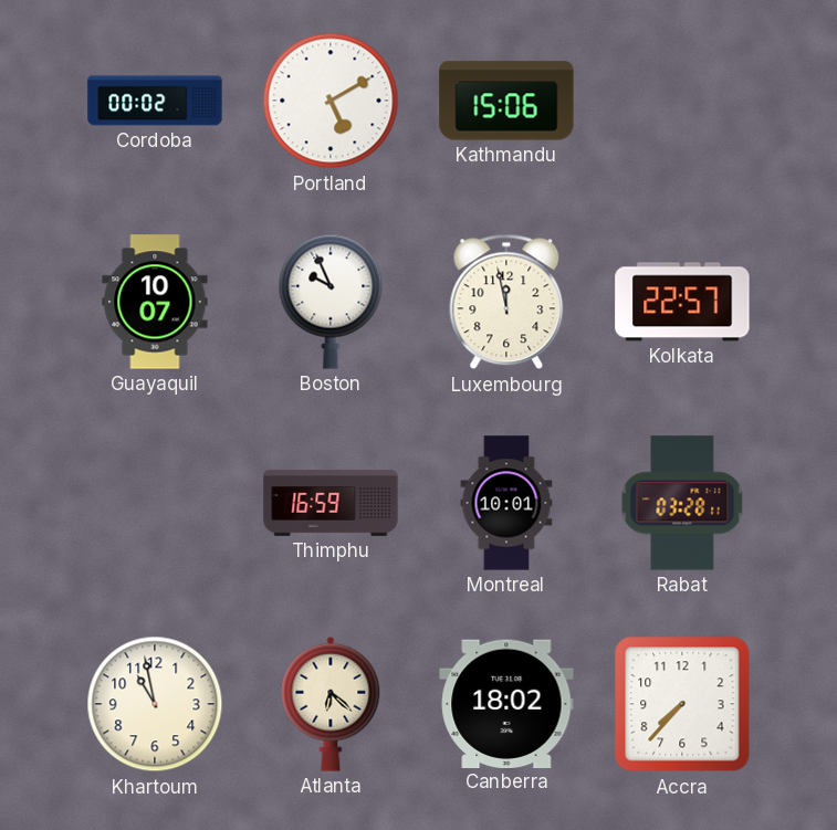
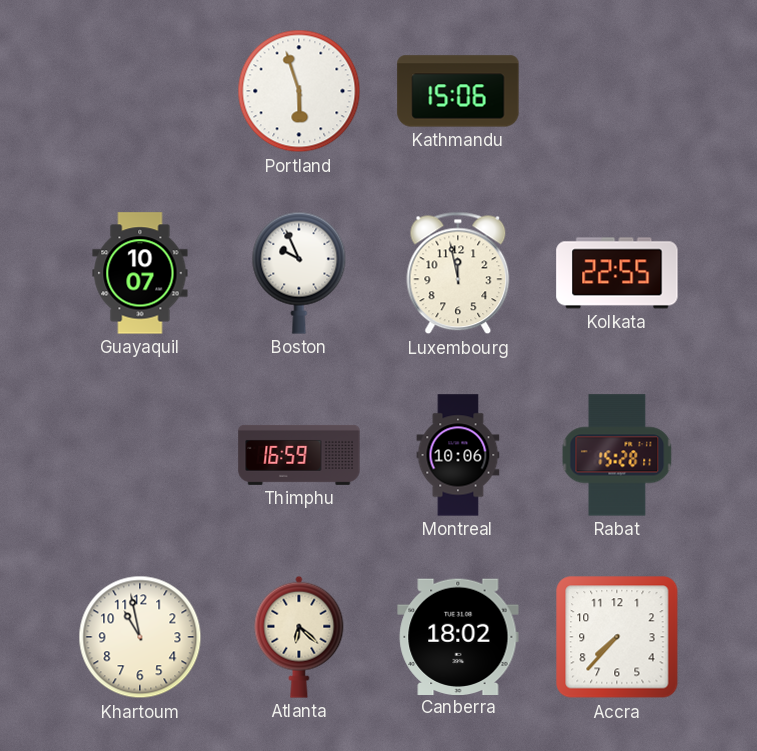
Cordoba: 00:02 -> none (155, 101)
Portland: 5:10 -> 5:57 (299, 91)
Kolkata: 22:57 -> 22:55 (617, 273)
Montreal: 10:01 -> 10:06 (458, 455)
Rabat: 03:28 -> 15:28 (617, 455)
